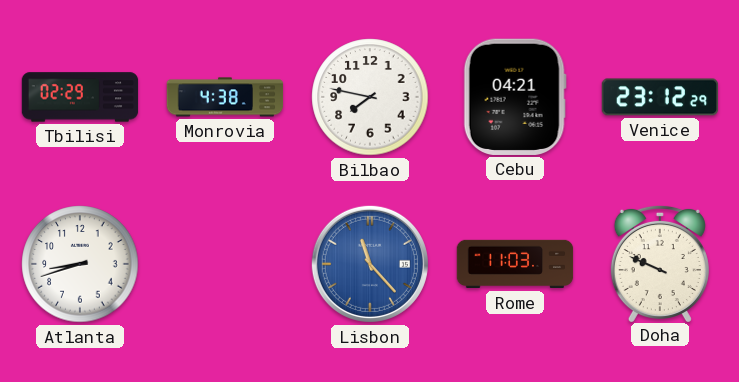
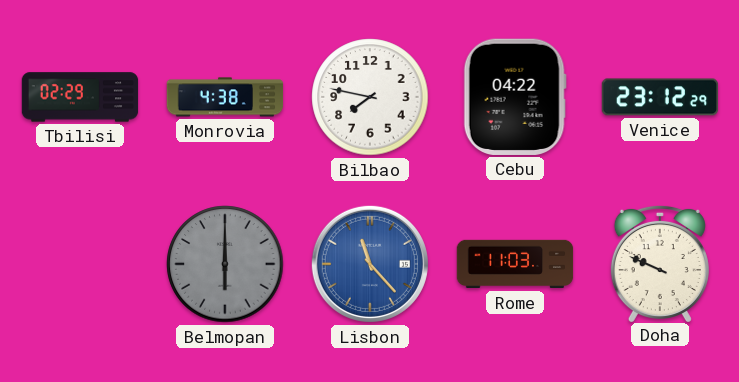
Cebu: 04:21 -> 04:22 (515, 97)
Atlanta: 8:42 -> none (80, 264)
Belmopan: none -> 6:00 (225, 264)
